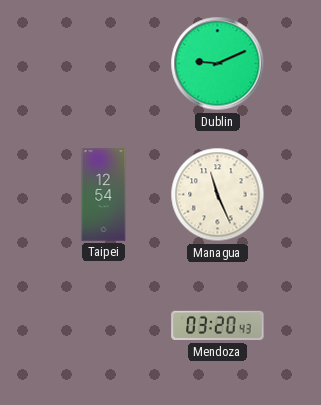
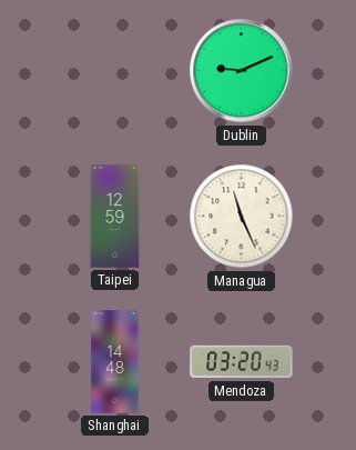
Taipei: 12:54 -> 12:59 (115, 217)
Shanghai: none -> 14:48 (115, 362)
